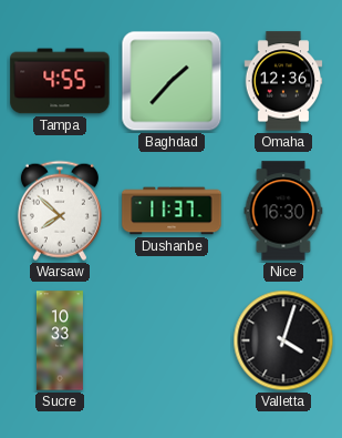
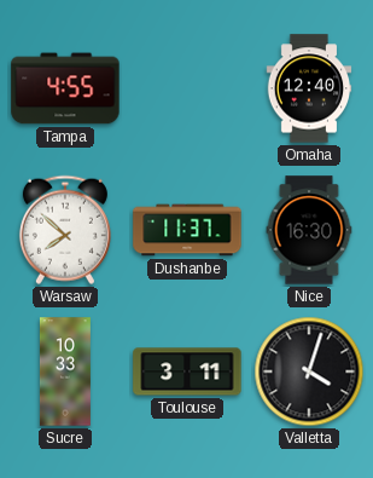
Baghdad: 1:37 -> none (172, 81)
Omaha: 12:36 -> 12:40 (309, 88)
Toulouse: none -> 3:11 (187, 372)
